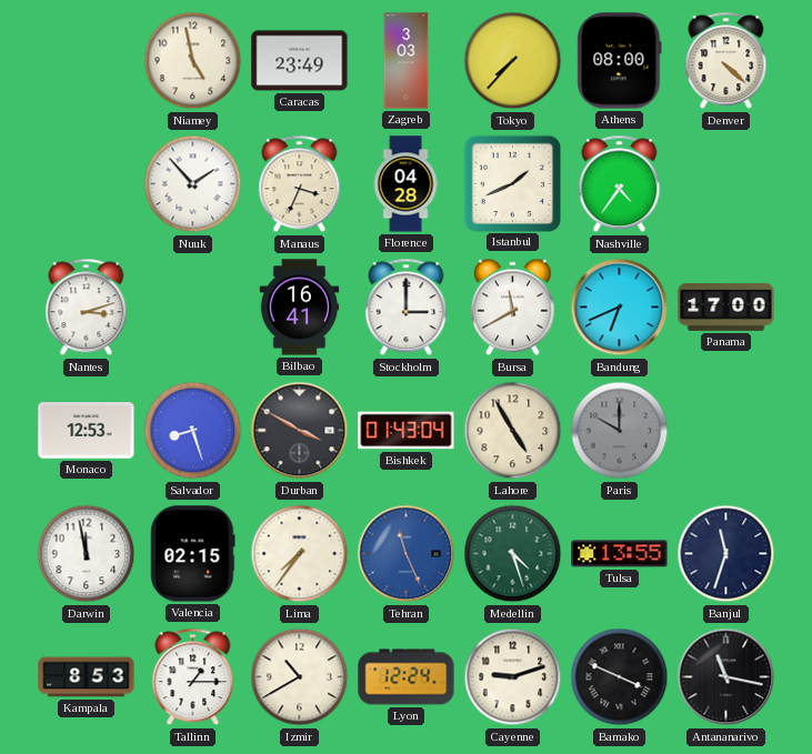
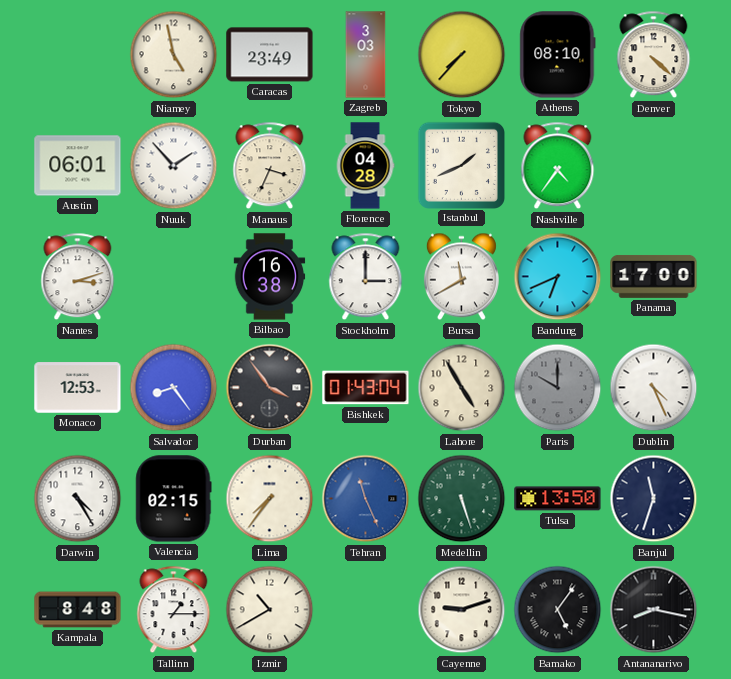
Athens: 08:00 -> 08:10 (558, 55)
Austin: none -> 06:01 (78, 166)
Bilbao: 16:41 -> 16:38 (270, 277)
Salvador: 8:27 -> 8:24 (174, 388)
Durban: 3:50 -> 3:54 (270, 388)
Dublin: none -> 4:26 (654, 388)
Darwin: 11:58 -> 4:25 (78, 499)
Medellin: 4:27 -> 5:27 (462, 499)
Tulsa: 13:55 -> 13:50 (558, 499)
Kampala: 8:53 -> 8:48 (78, 610)
Lyon: 12:24 -> none (407, 677)
Bamako: 3:49 -> 5:06 (558, 610)
Antananarivo: 11:17 -> 8:17 (654, 610)
